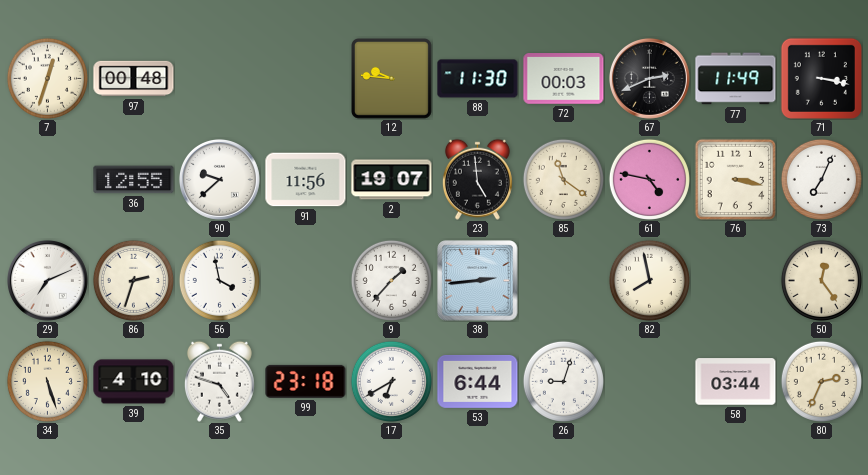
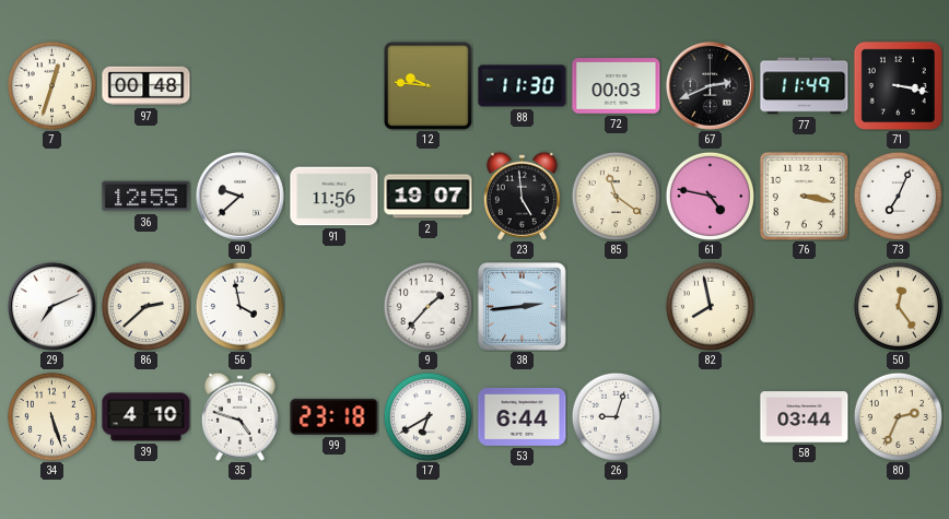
86: 2:33 -> 2:38 (145, 306)
